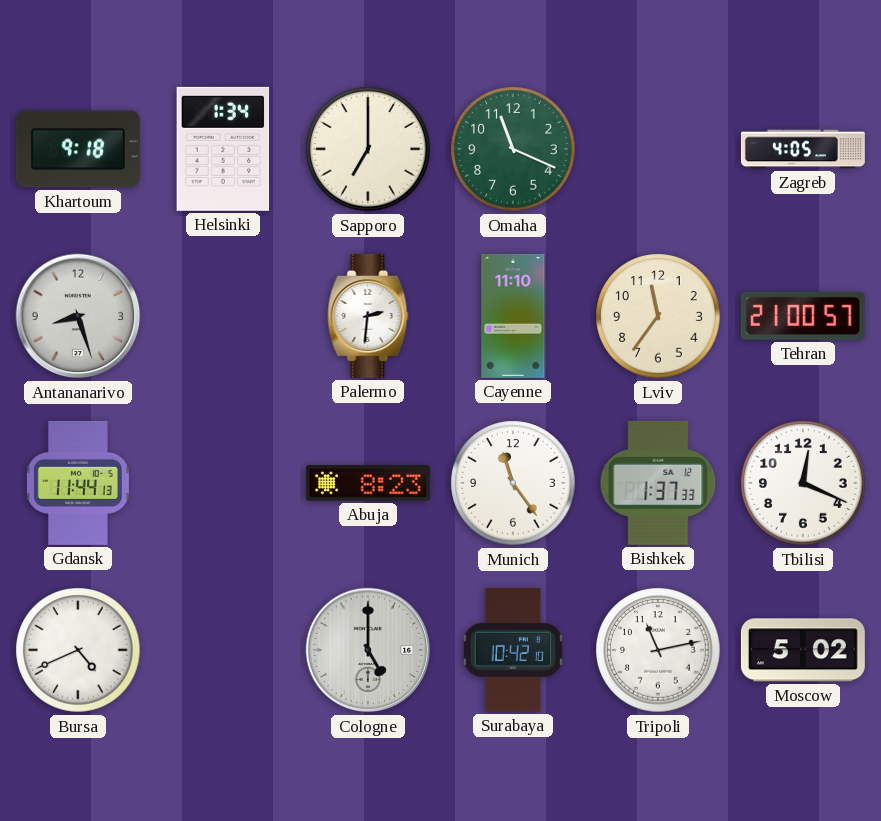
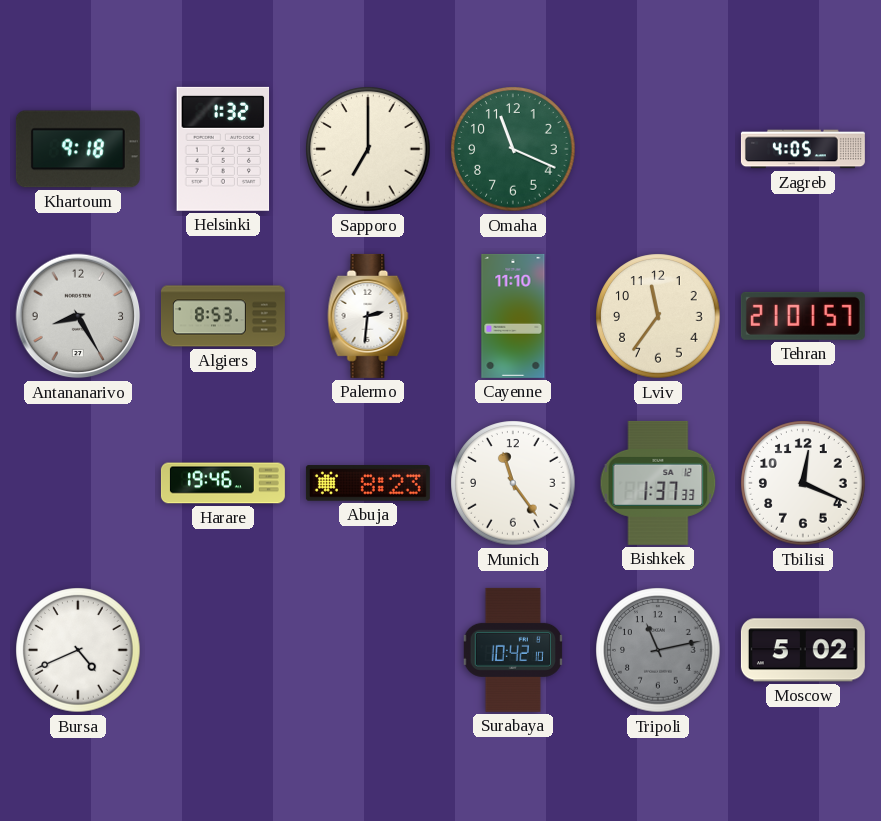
Helsinki: 1:34 -> 1:32 (223, 149)
Antananarivo: 8:27 -> 8:25 (78, 316)
Algiers: none -> 8:53 (223, 316)
Tehran: 21:00 -> 21:01 (803, 316)
Gdansk: 11:44 -> none (78, 483)
Harare: none -> 19:46 (223, 483)
Cologne: 5:00 -> none (368, 650)
Tripoli dial: white -> grey (658, 650)
